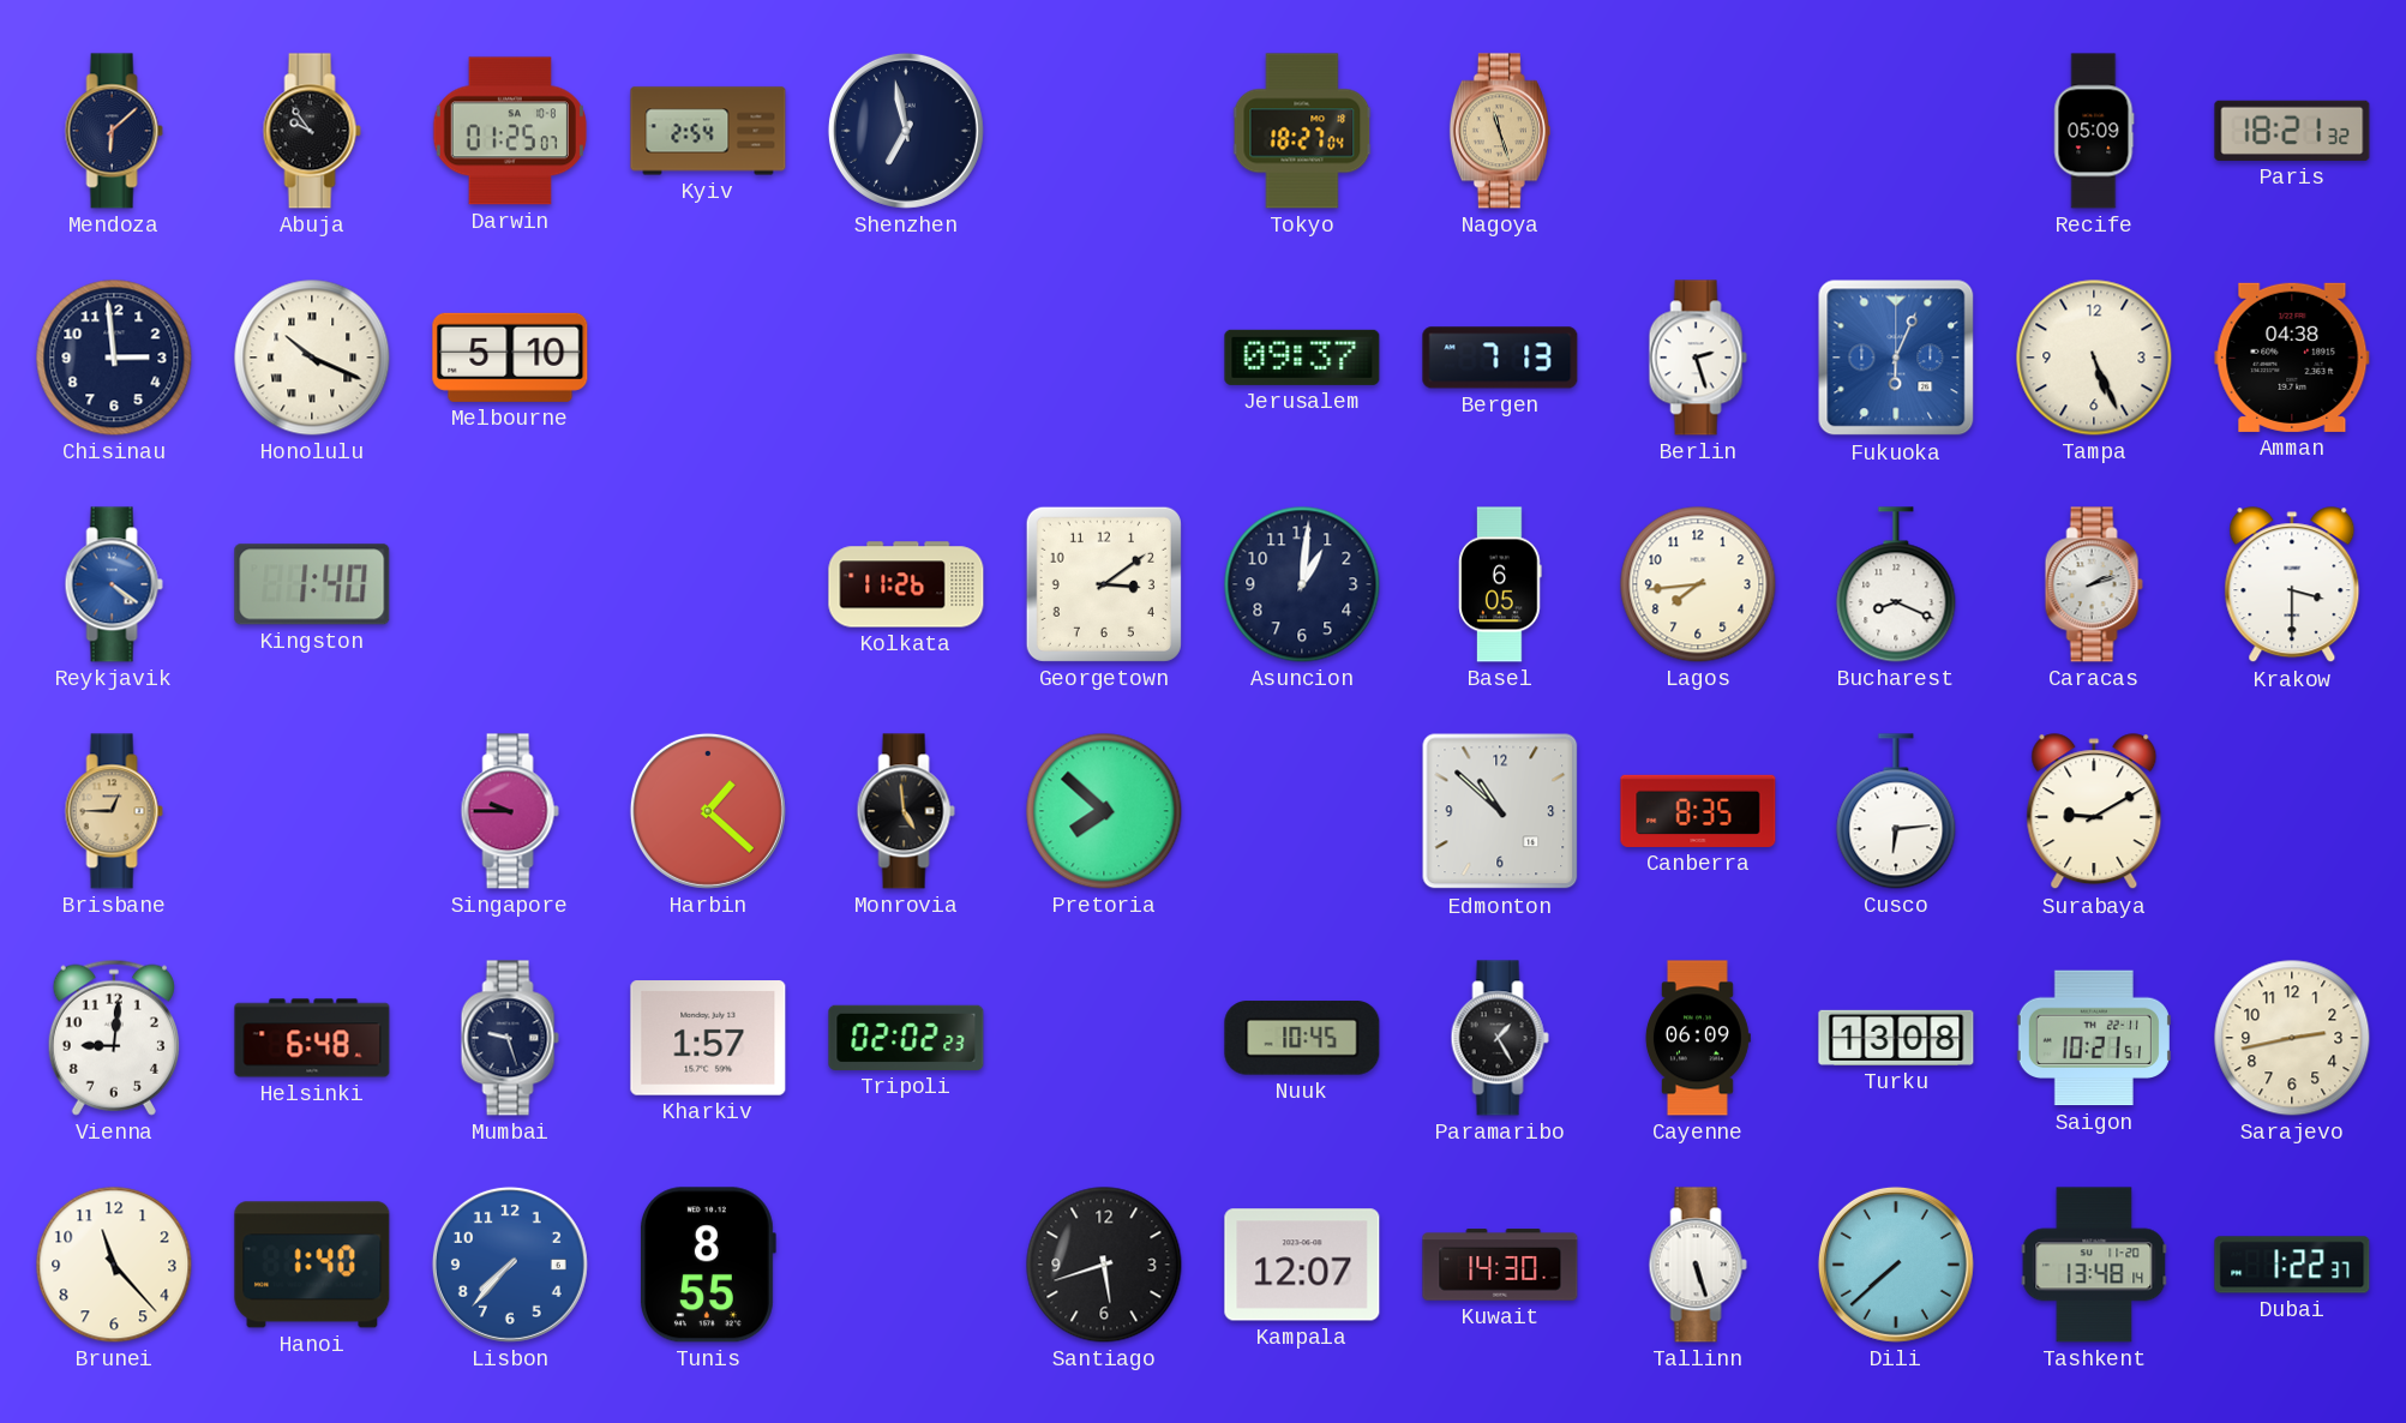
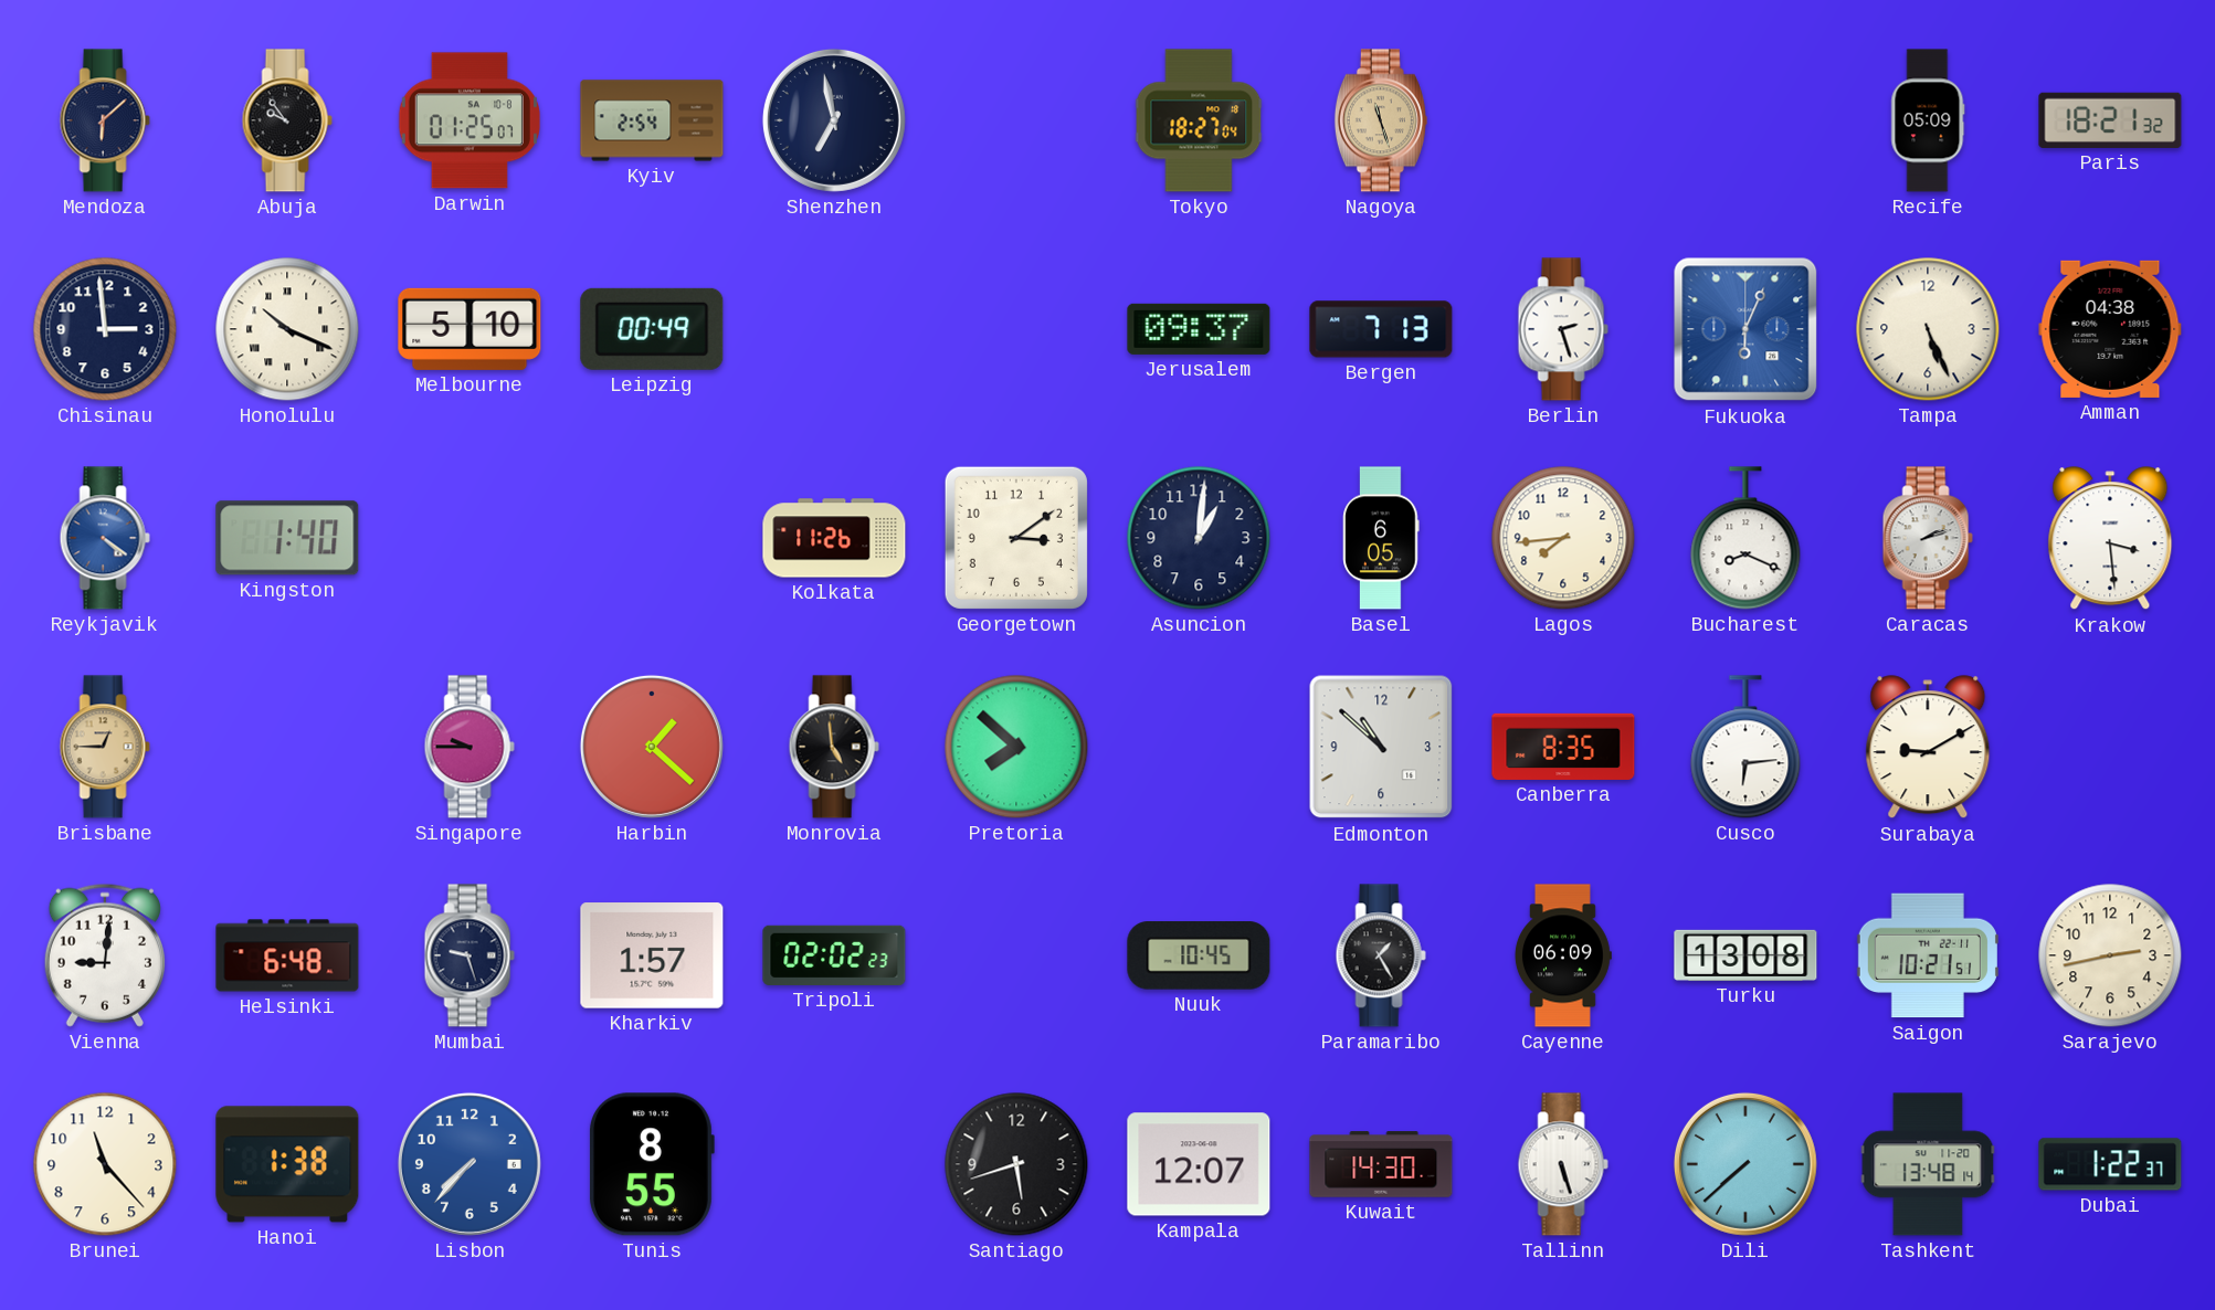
Leipzig: none -> 00:49 (652, 329)
Krakow: 3:30 -> 3:29 (2110, 539)
Hanoi: 1:40 -> 1:38 (287, 1164)
